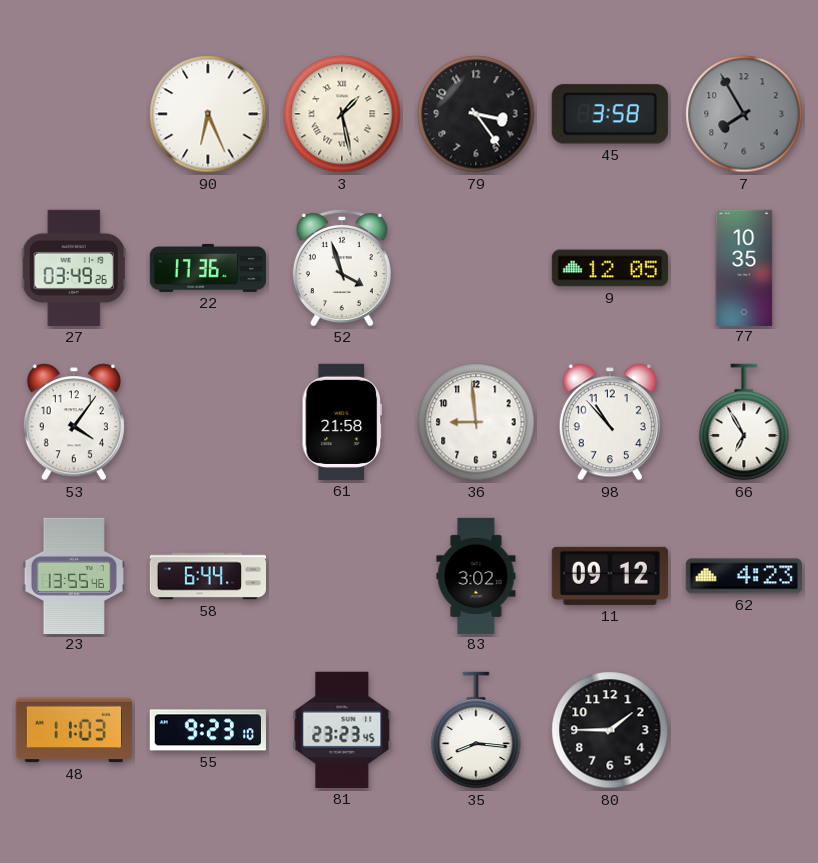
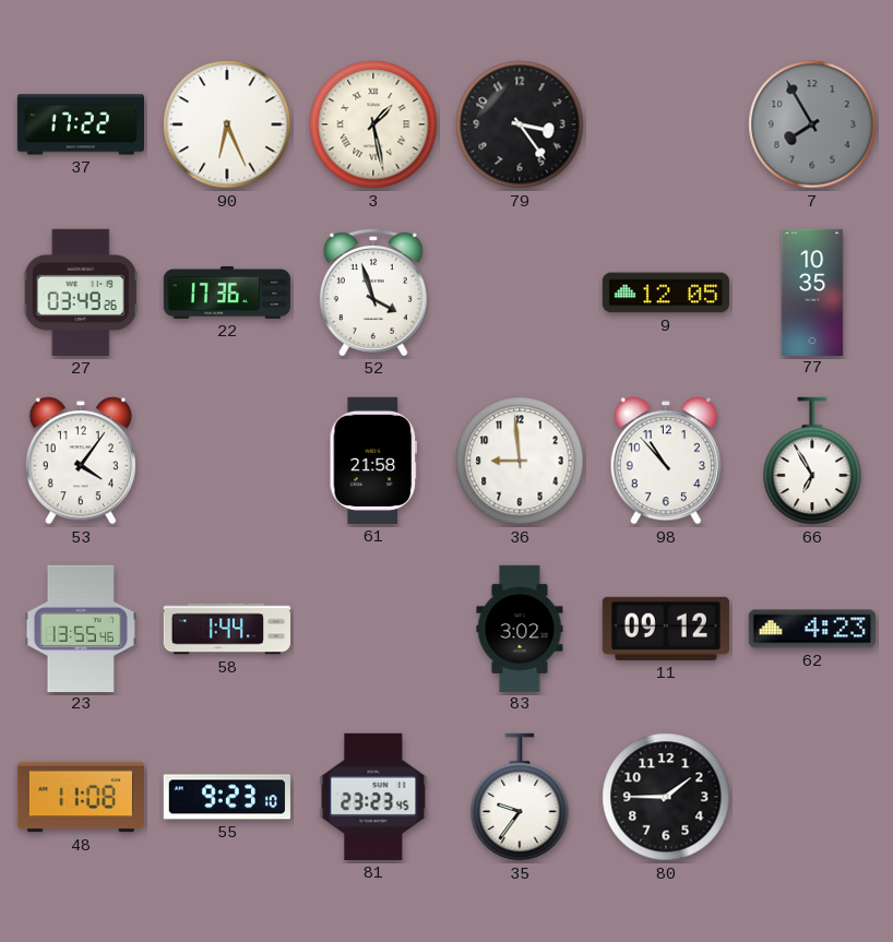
37: none -> 17:22 (80, 124)
45: 3:58 -> none (610, 114)
58: 6:44 -> 1:44 (227, 629)
48: 11:03 -> 11:08 (81, 797)
35: 8:16 -> 9:36 (520, 797)
